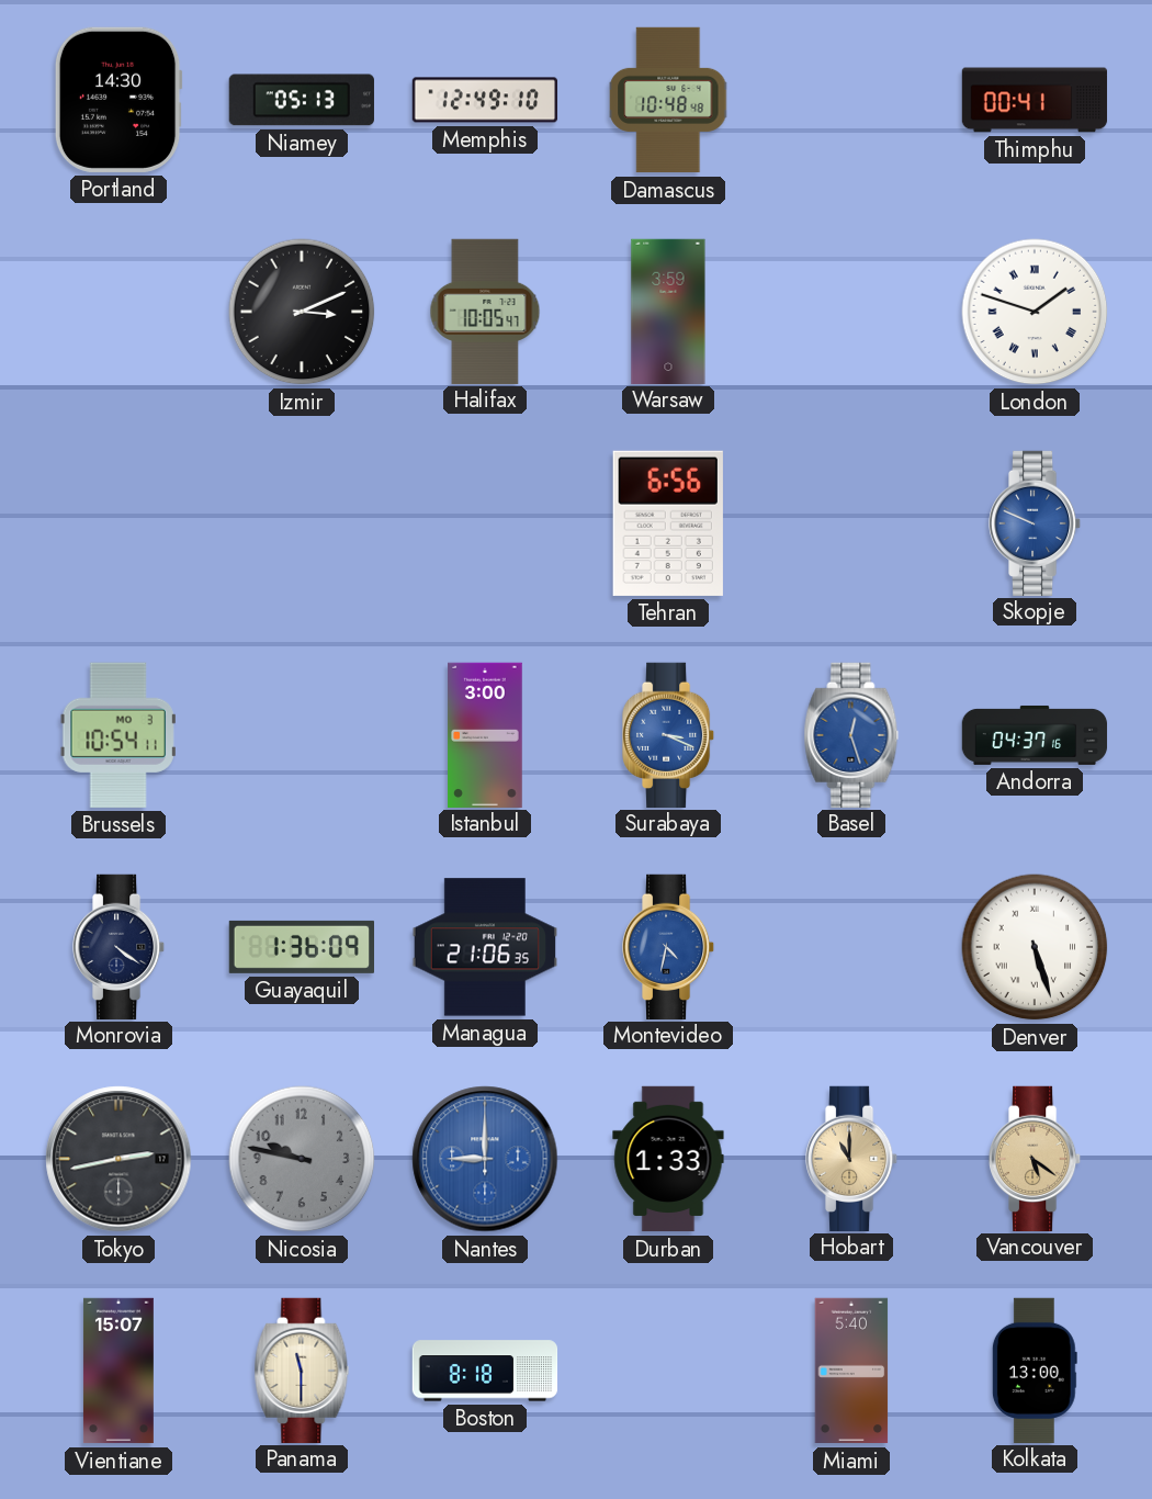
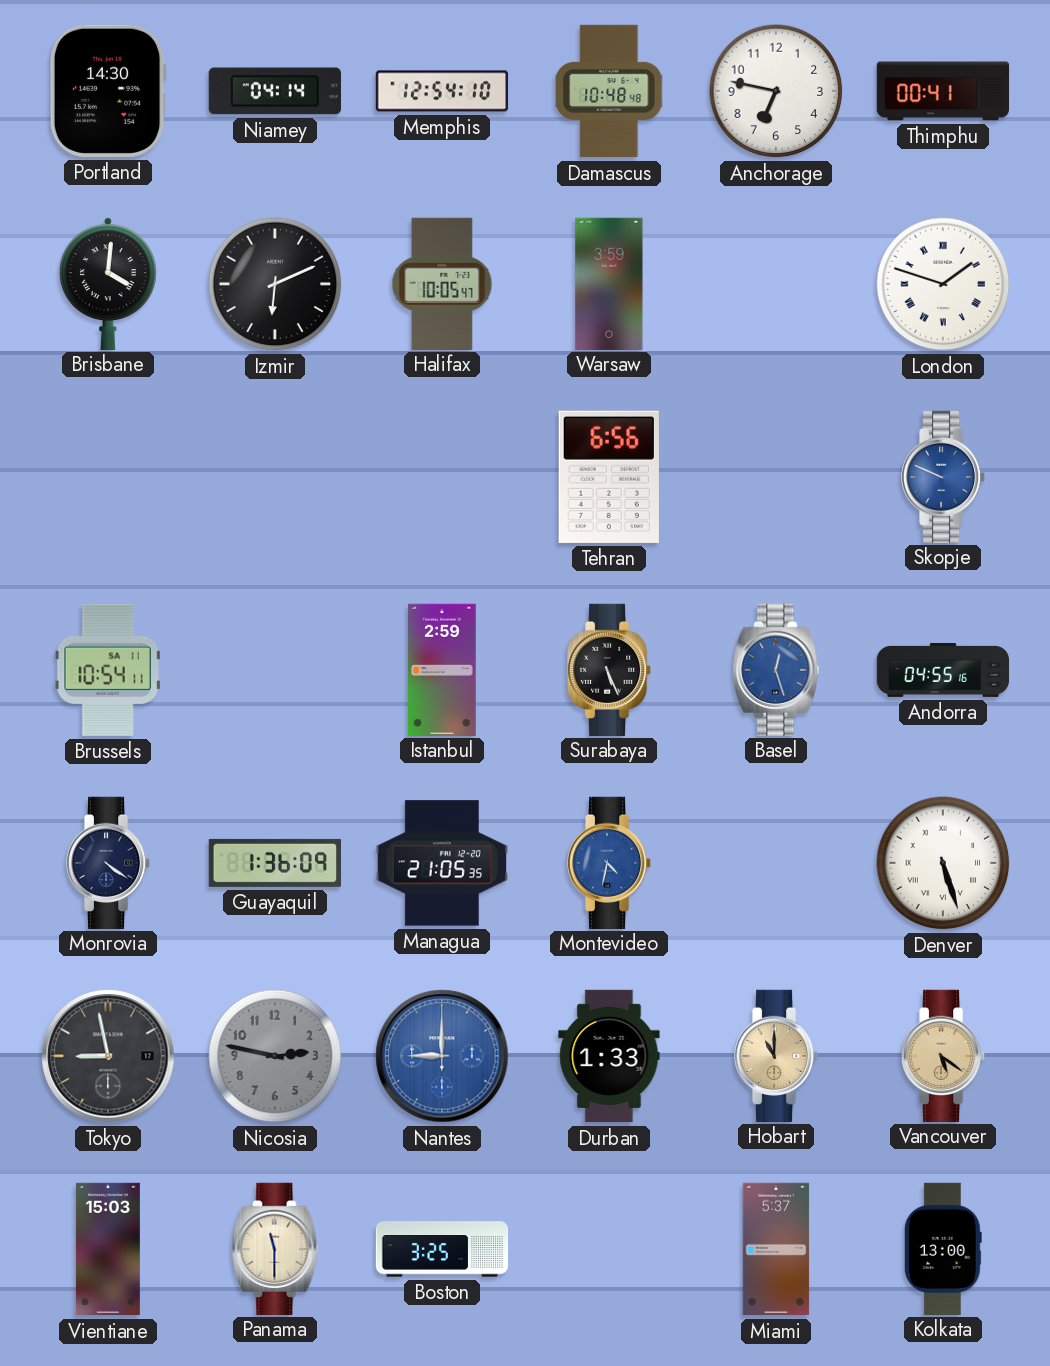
Niamey: 05:13 -> 04:14 (275, 91)
Memphis: 12:49 -> 12:54 (442, 91)
Anchorage: none -> 6:47 (776, 91)
Brisbane: none -> 4:01 (108, 283)
Izmir: 3:11 -> 6:11 (275, 284)
Brussels date: MO 3 -> SA 11 (108, 670)
Istanbul: 3:00 -> 2:59 (442, 669)
Surabaya: 3:19 -> 5:26 (609, 669)
Surabaya dial: blue -> black (609, 669)
Andorra: 04:37 -> 04:55 (943, 670)
Managua: 21:06 -> 21:05 (441, 863)
Tokyo: 2:43 -> 8:58 (108, 1056)
Nicosia: 9:47 -> 2:47 (275, 1056)
Vientiane: 15:07 -> 15:03 (108, 1249)
Boston: 8:18 -> 3:25 (442, 1249)
Miami: 5:40 -> 5:37 (776, 1249)
